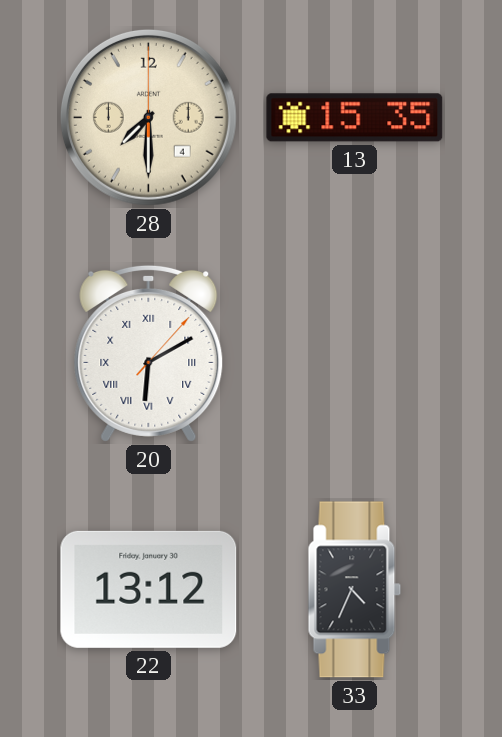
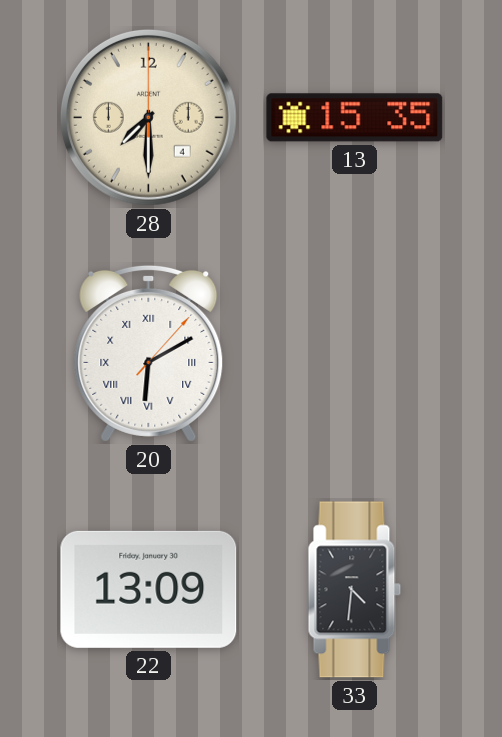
22: 13:12 -> 13:09 (149, 589)
33: 4:34 -> 4:31 (355, 590)
